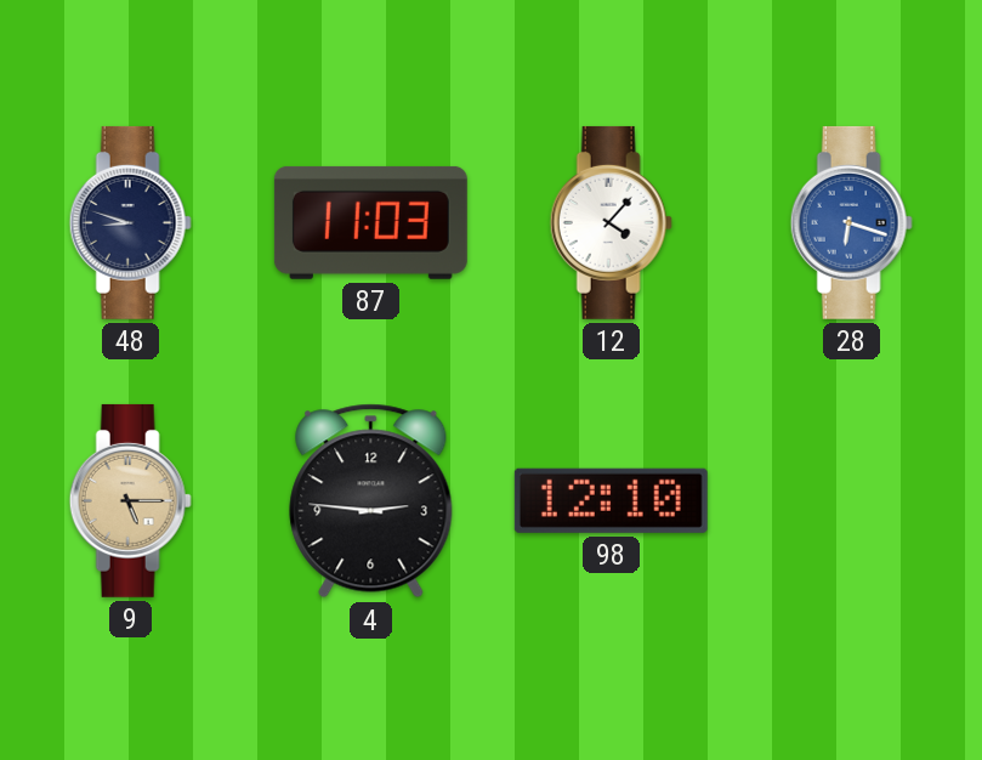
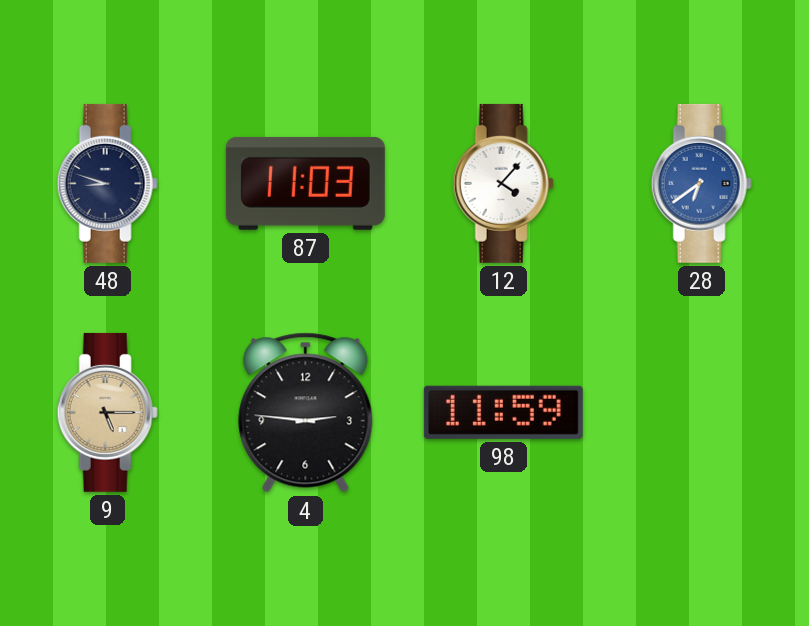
28: 6:18 -> 6:39 (701, 183)
98: 12:10 -> 11:59 (503, 412)
